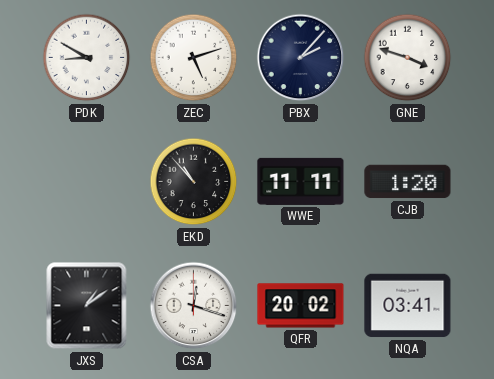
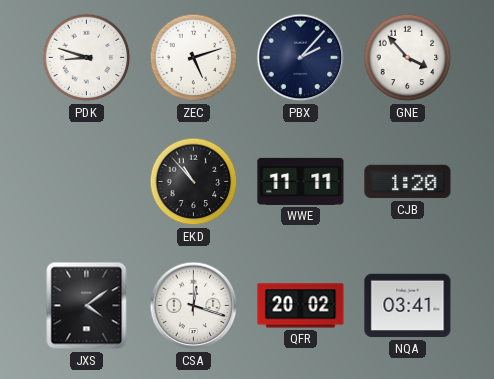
PDK: 8:50 -> 8:48 (87, 58)
GNE: 3:48 -> 3:53 (408, 58)
JXS: 1:09 -> 4:09 (87, 306)
